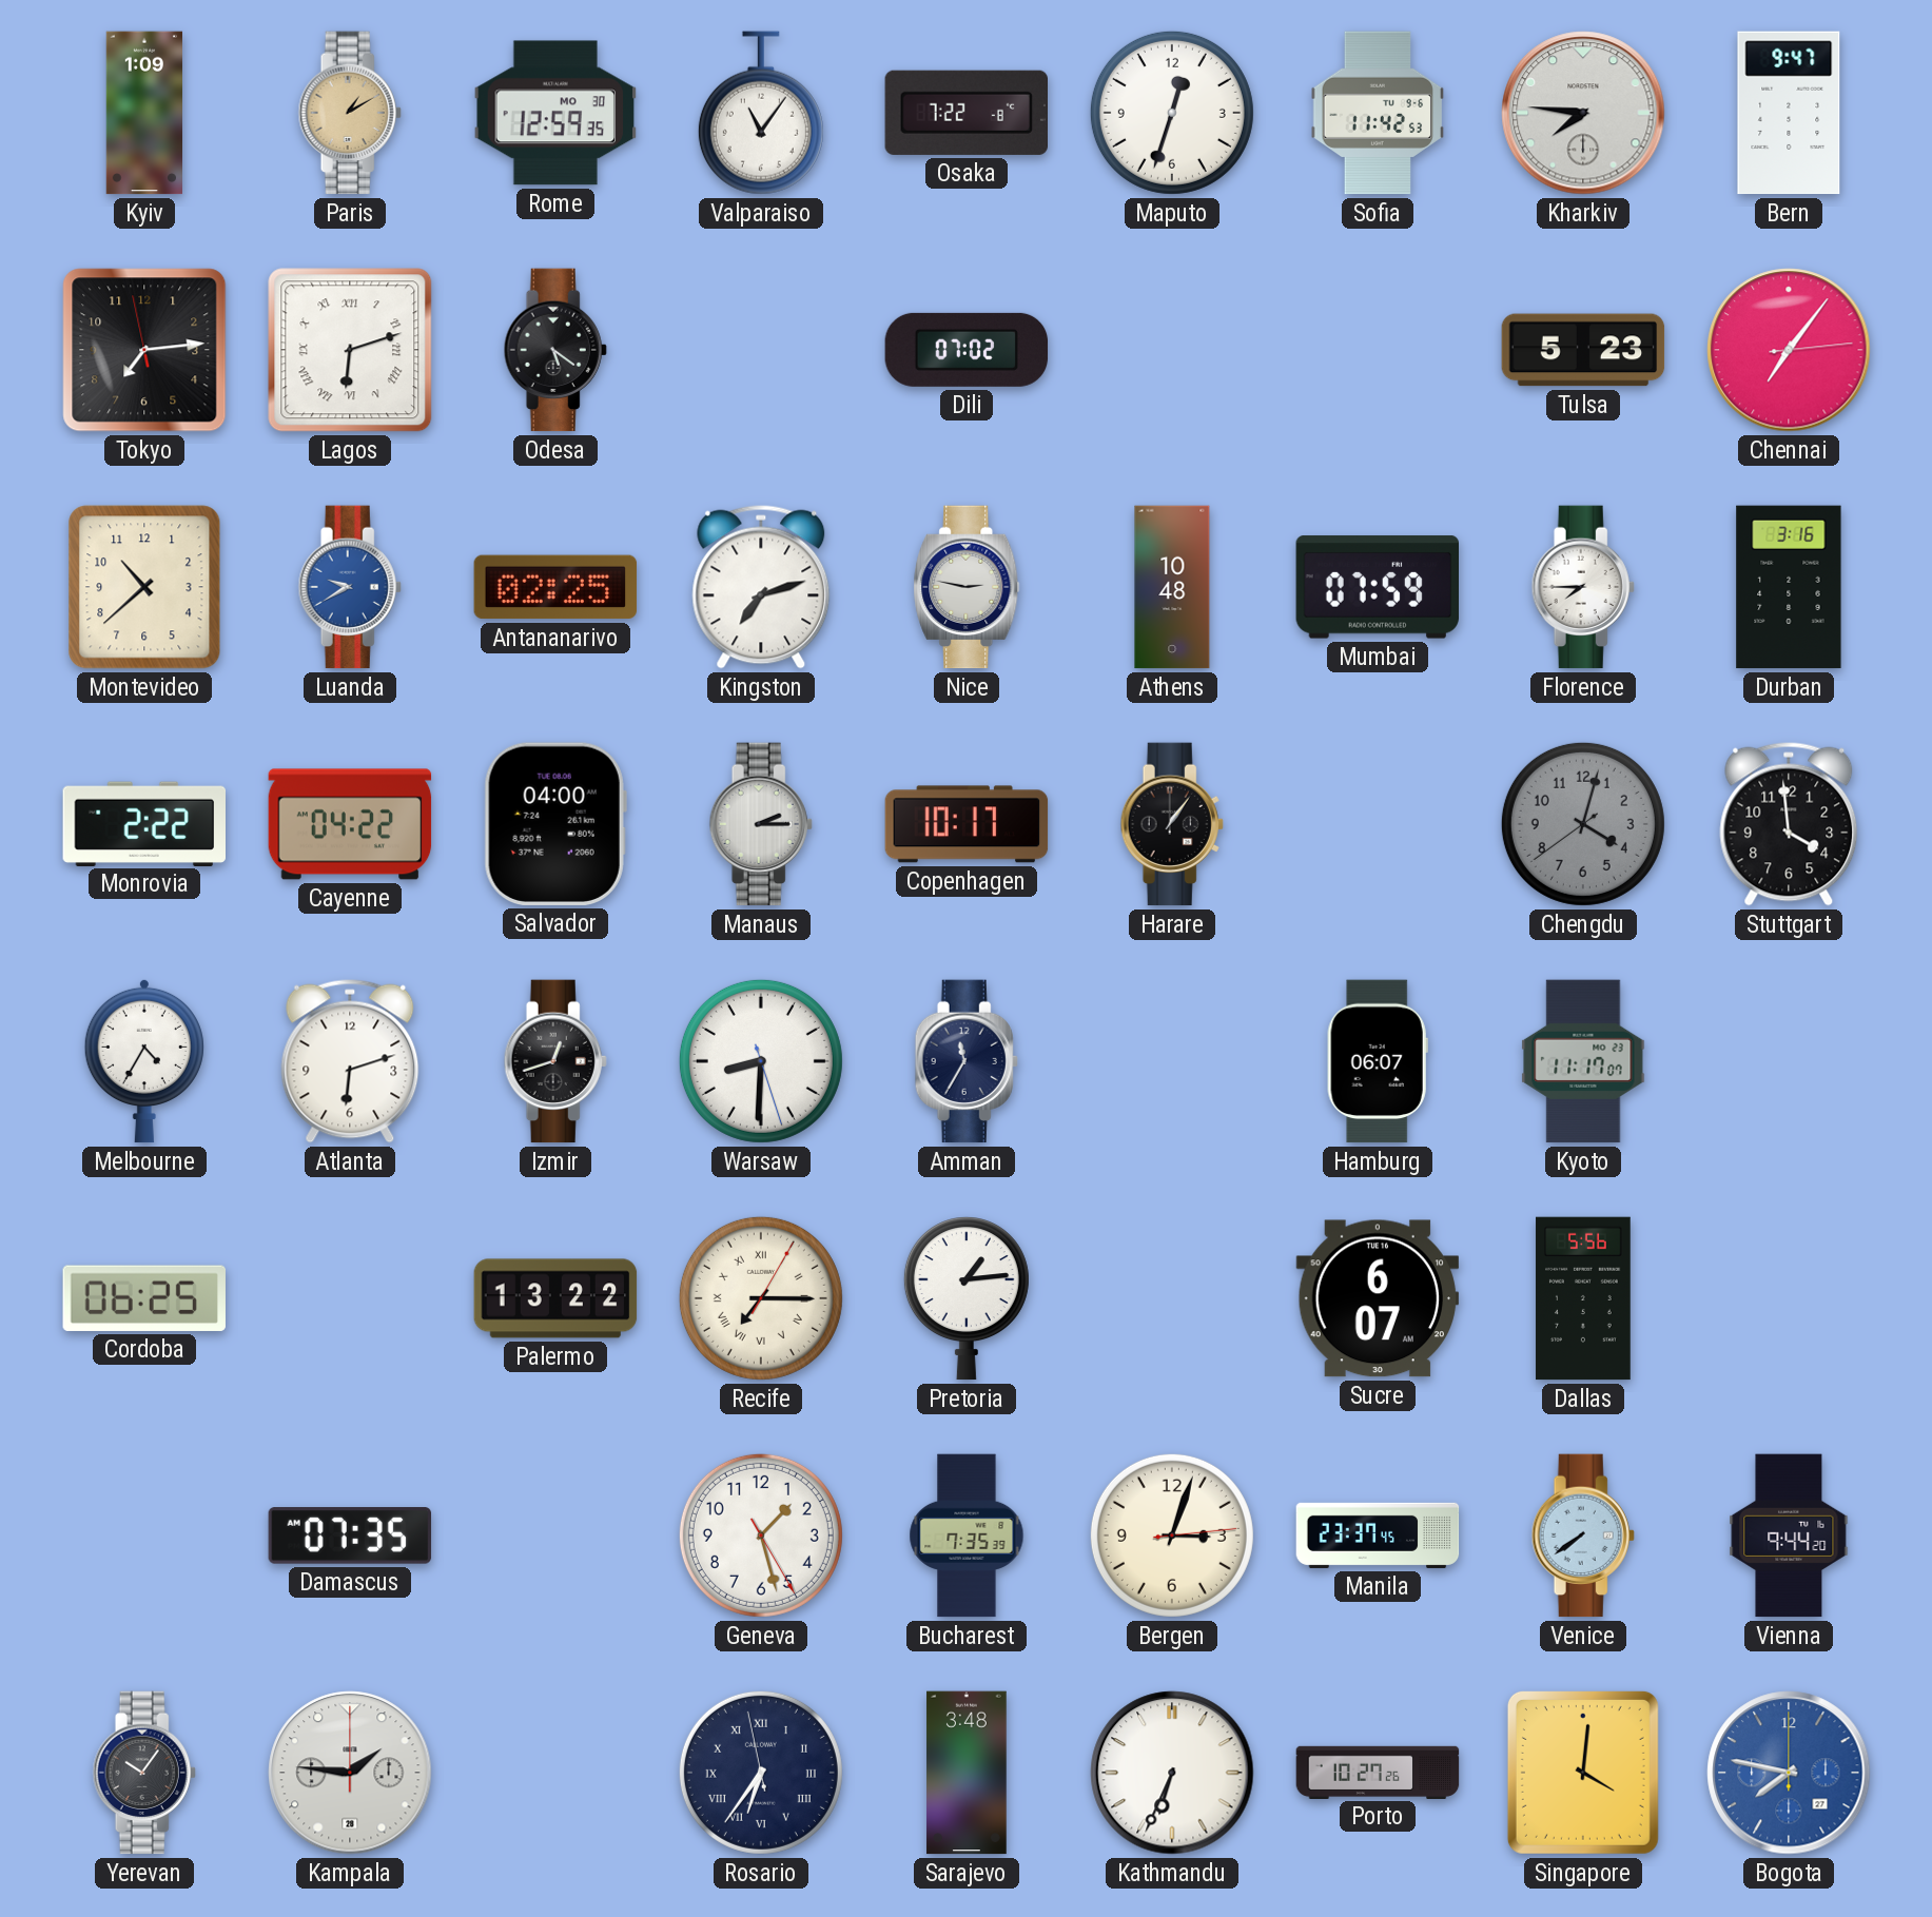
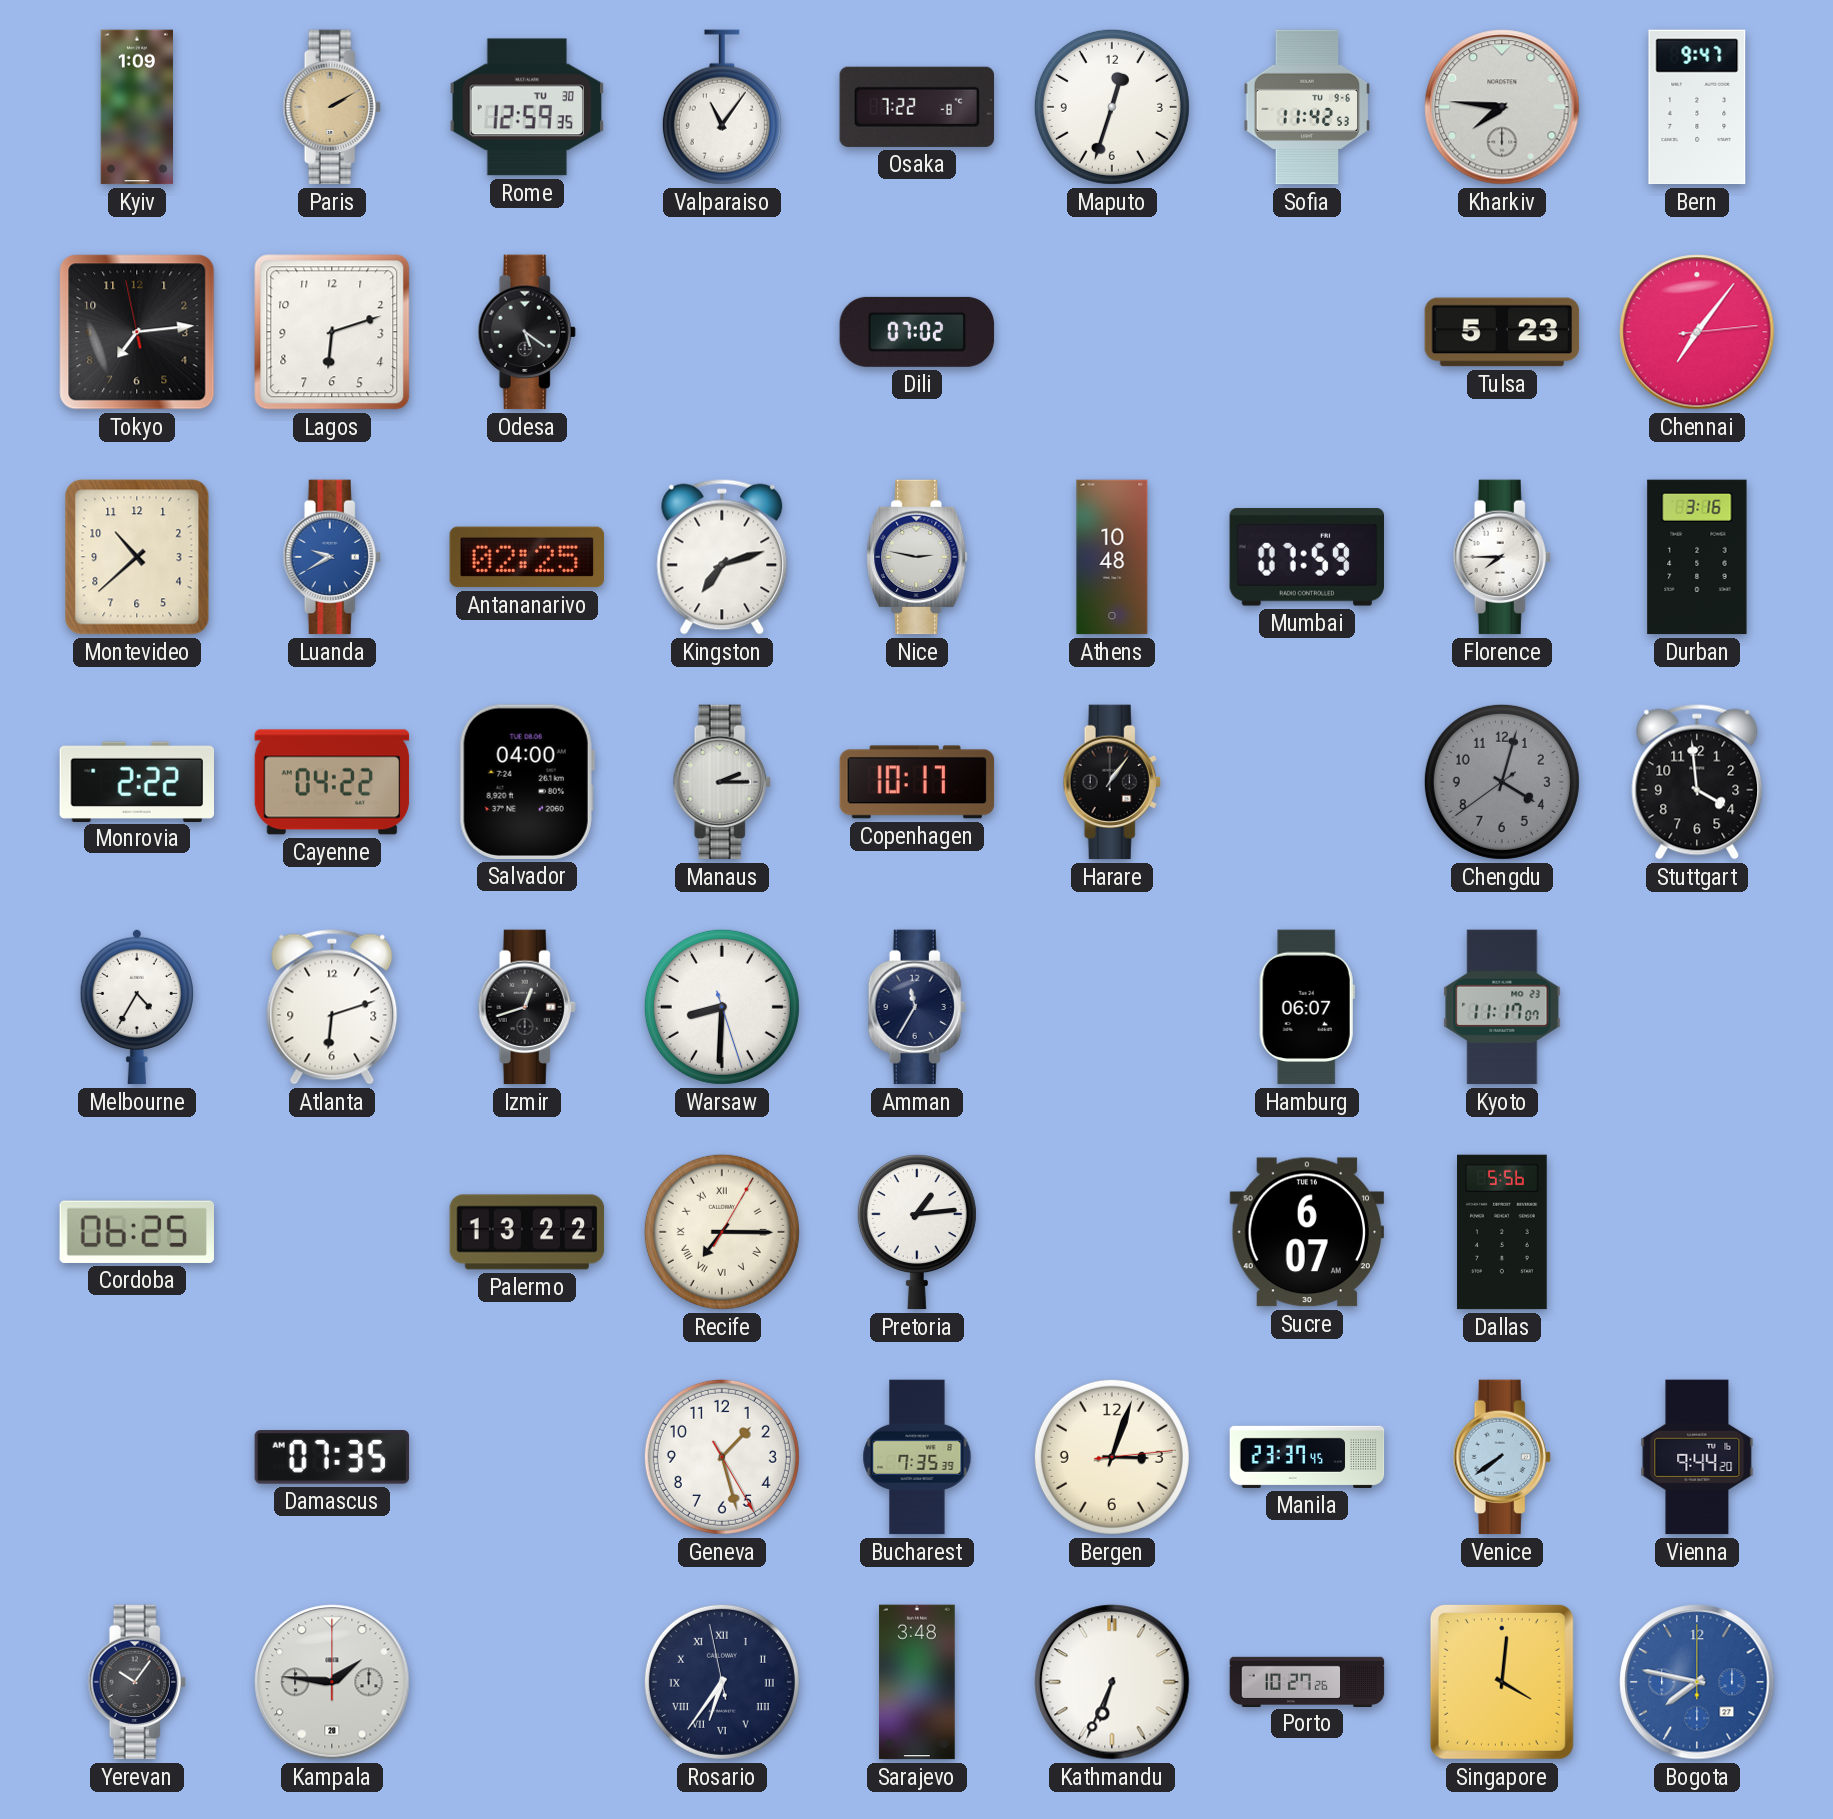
Paris: 1:10 -> 2:10 (332, 107)
Rome date: MO 30 -> TU 30 (527, 107)
Lagos numerals: Roman -> Arabic (332, 332)
